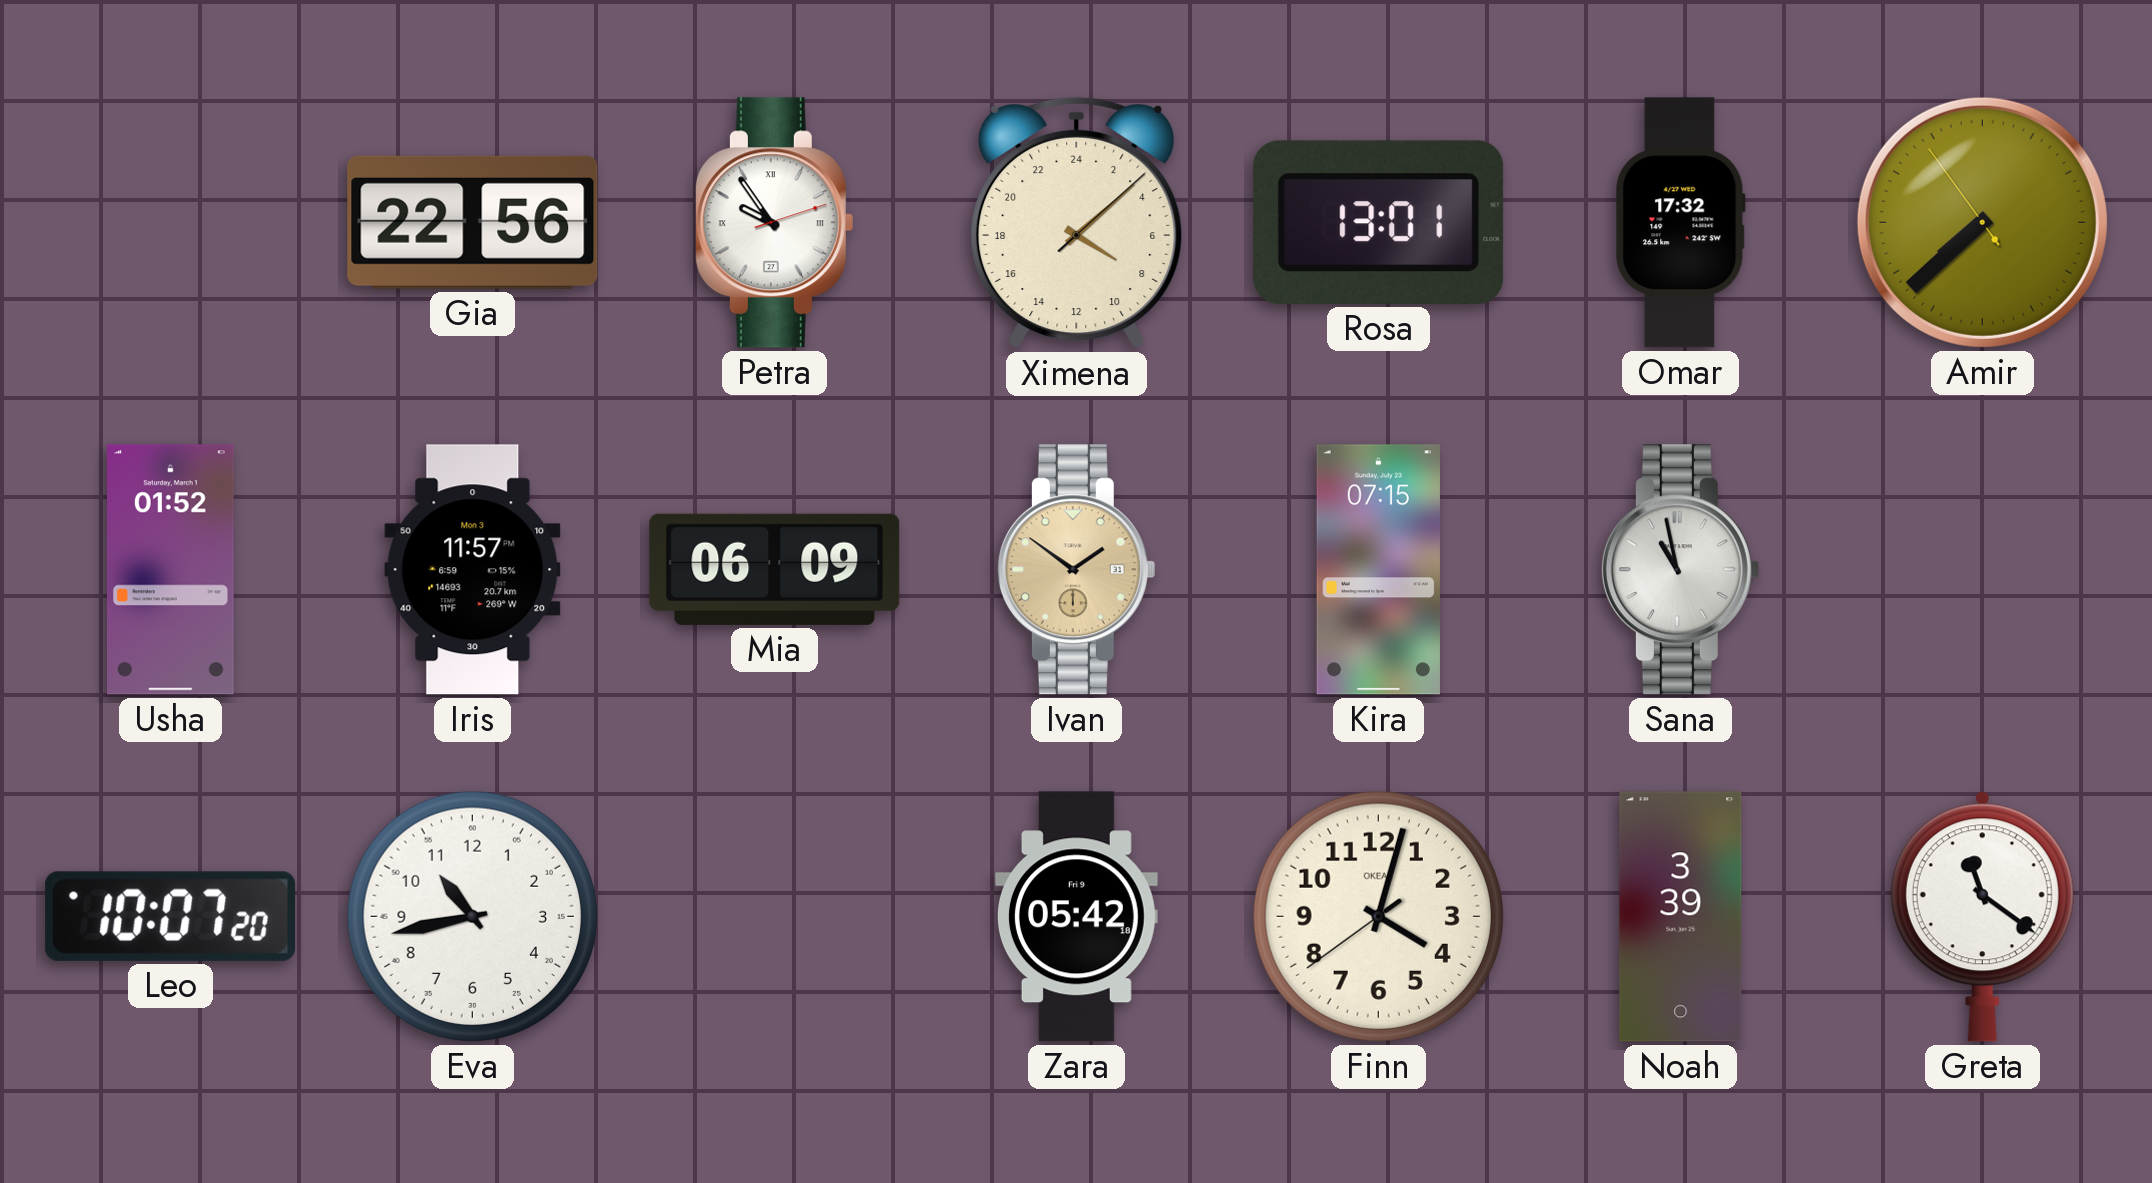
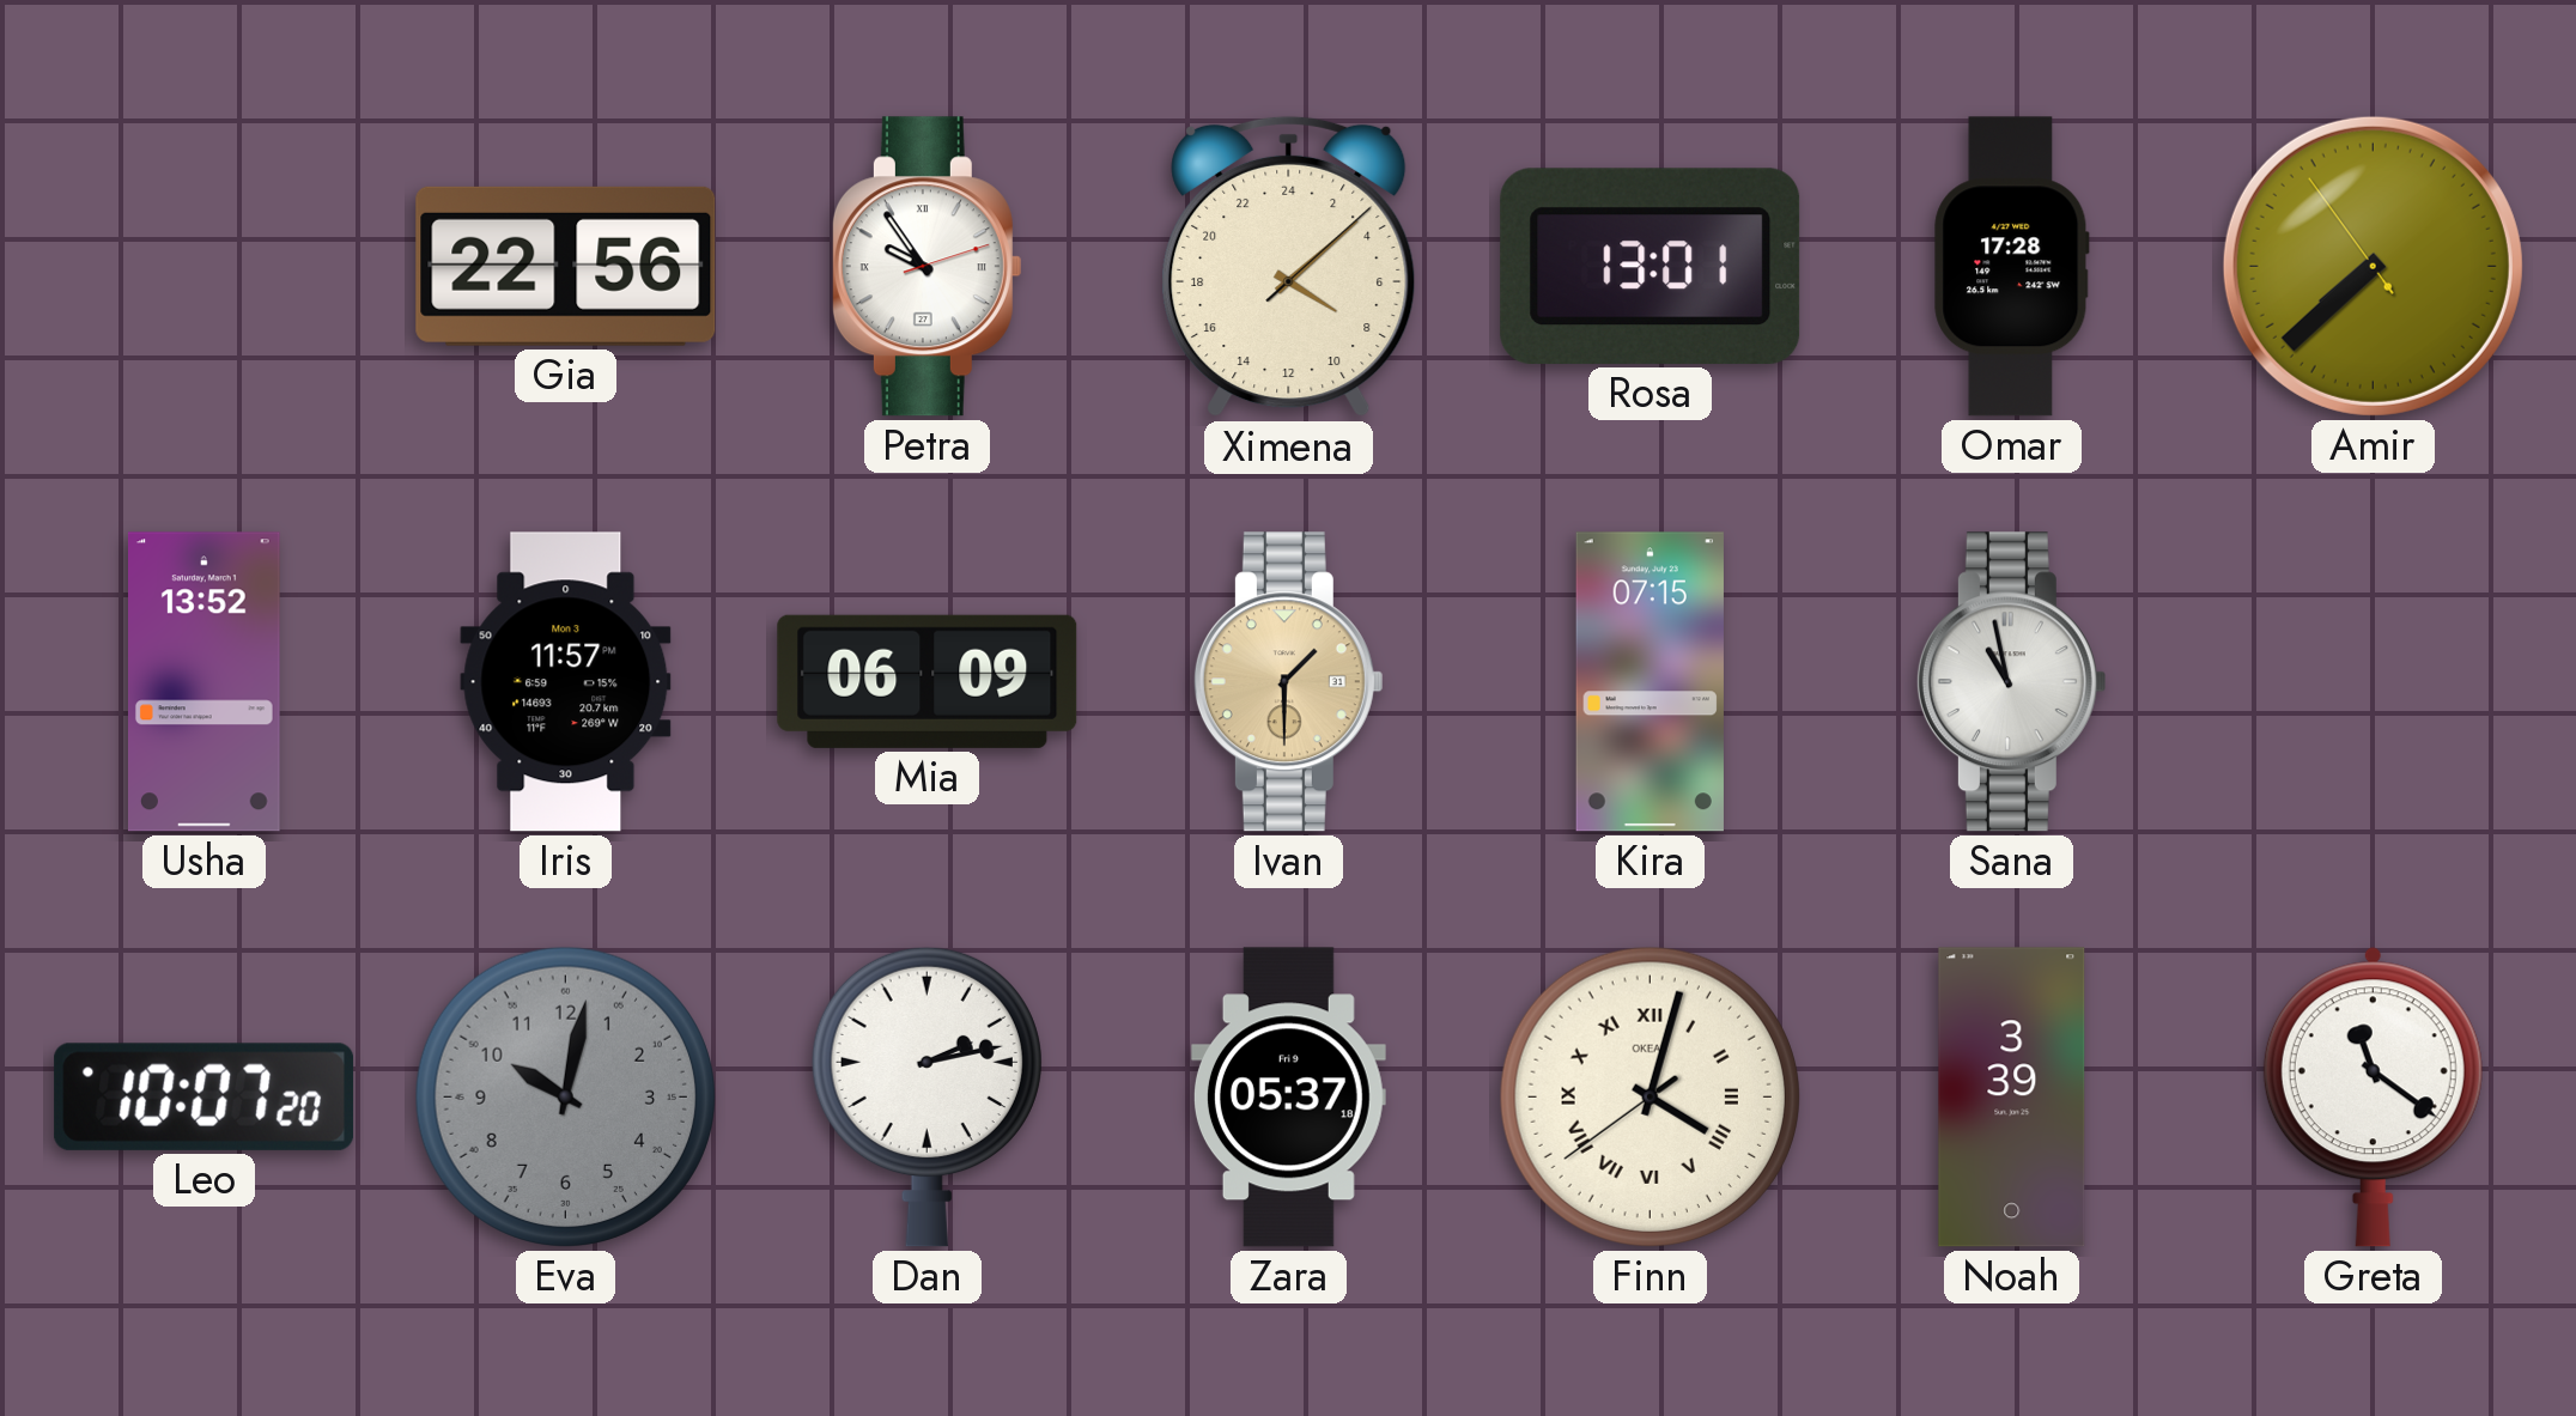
Omar: 17:32 -> 17:28 (2012, 267)
Usha: 01:52 -> 13:52 (203, 682)
Ivan: 1:51 -> 1:30 (1288, 682)
Eva: 10:43 -> 10:02 (565, 1096)
Eva dial: white -> grey (565, 1096)
Dan: none -> 2:13 (926, 1096)
Zara: 05:42 -> 05:37 (1288, 1098)
Finn numerals: Arabic -> Roman (1650, 1096)
